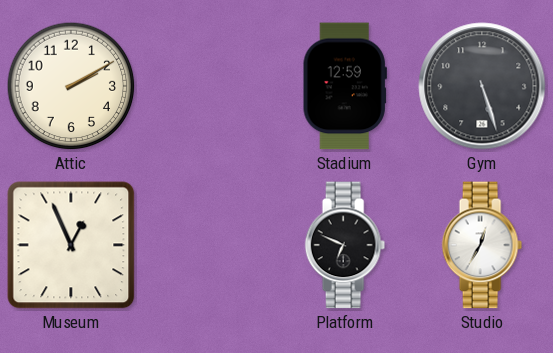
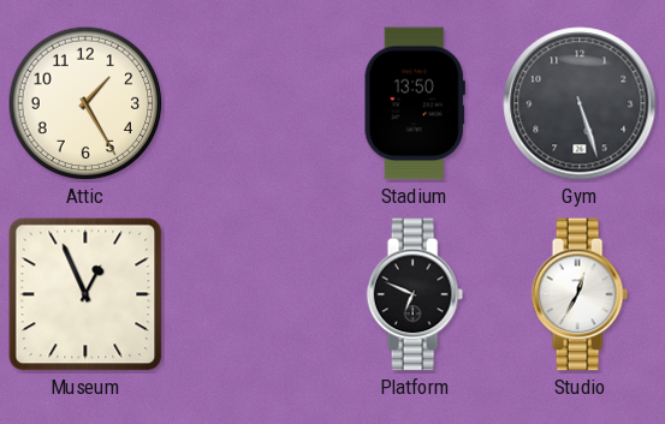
Attic: 2:10 -> 1:25 (85, 103)
Stadium: 12:59 -> 13:50 (415, 103)
